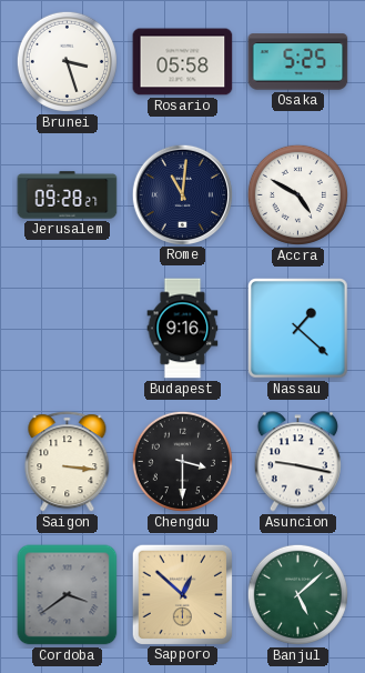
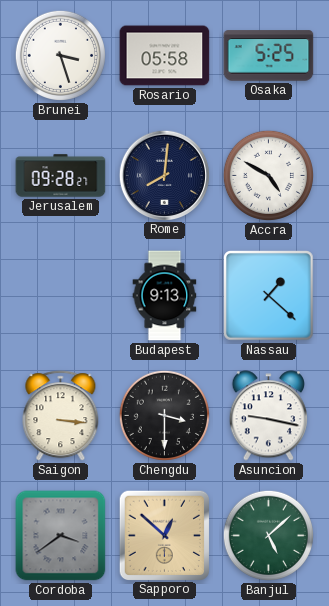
Rome: 11:01 -> 8:01 (164, 175)
Budapest: 9:16 -> 9:13 (165, 296)
